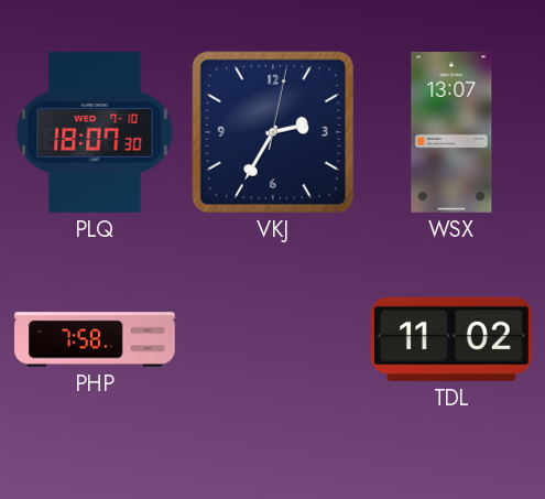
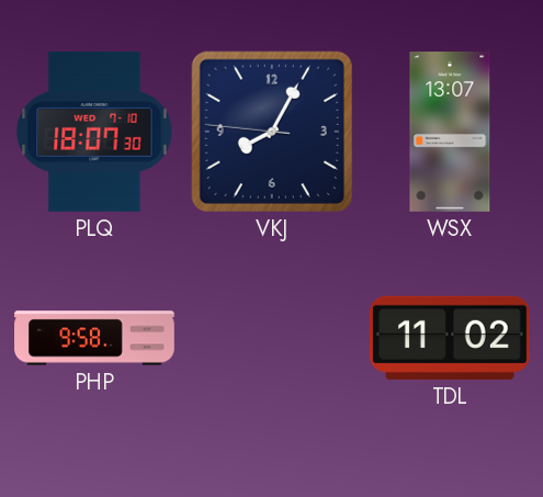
VKJ: 2:35 -> 8:04 (272, 132)
PHP: 7:58 -> 9:58 (94, 338)
